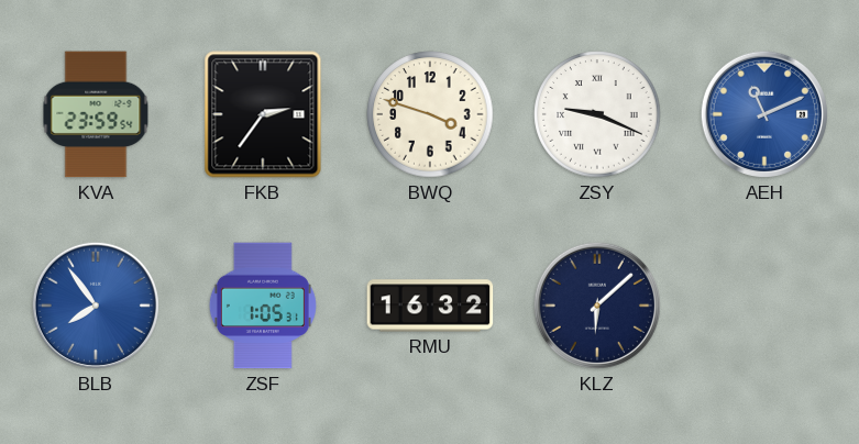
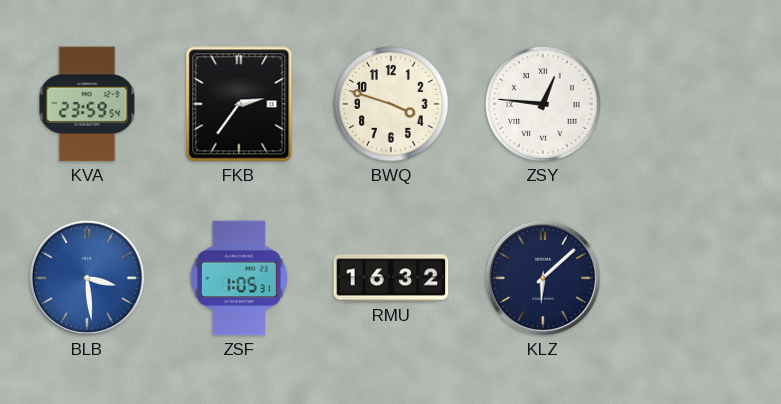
ZSY: 9:19 -> 12:46 (543, 104)
AEH: 11:11 -> none (764, 114)
BLB: 7:54 -> 3:29 (87, 278)
